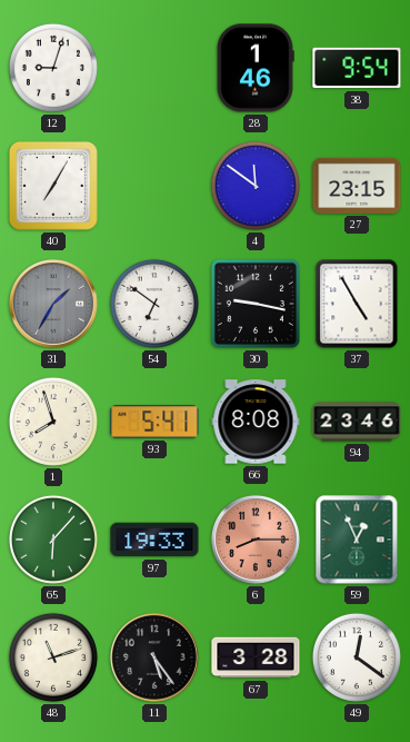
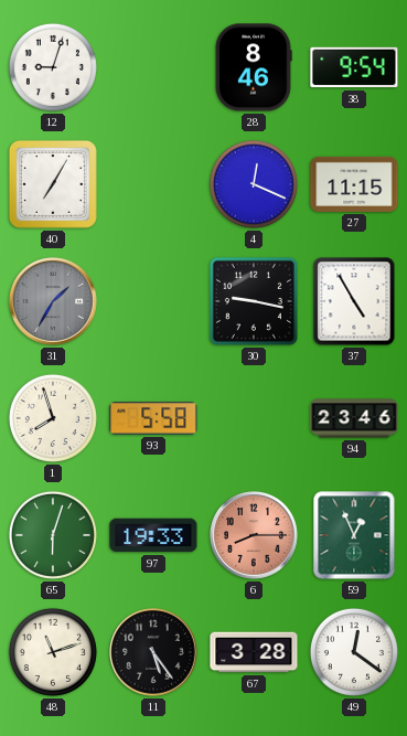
28: 1:46 -> 8:46 (254, 67)
4: 11:51 -> 12:19 (254, 184)
27: 23:15 -> 11:15 (354, 184)
54: 6:51 -> none (154, 304)
93: 5:41 -> 5:58 (153, 418)
66: 8:08 -> none (256, 422)
65: 6:07 -> 6:03 (53, 535)
